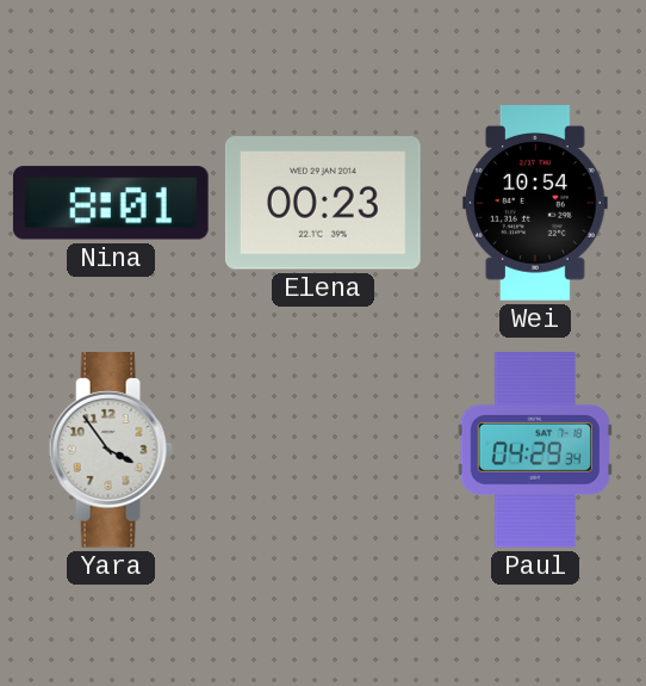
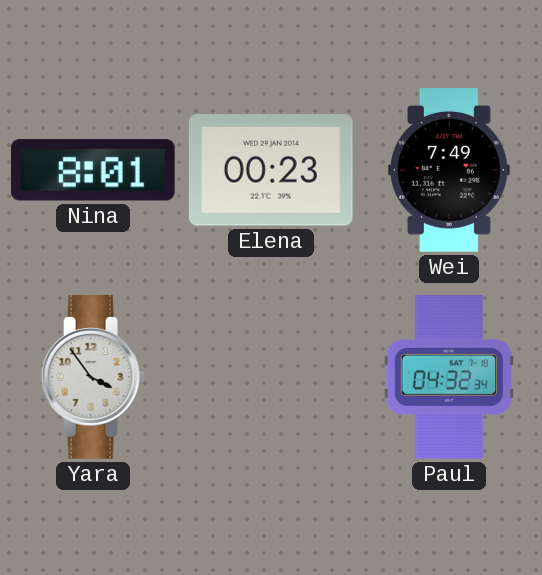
Wei: 10:54 -> 7:49 (449, 171)
Paul: 04:29 -> 04:32 (449, 378)
